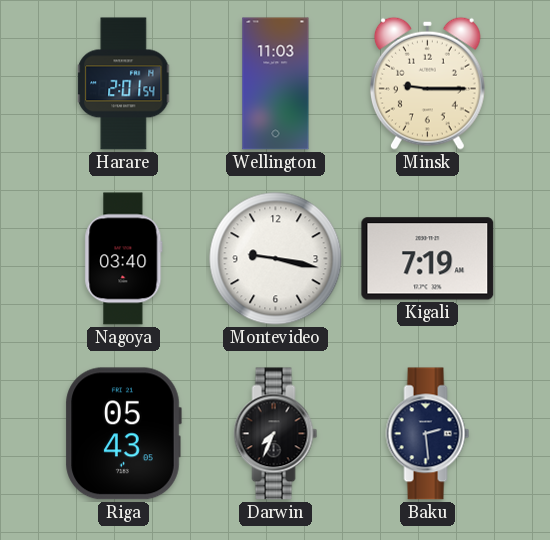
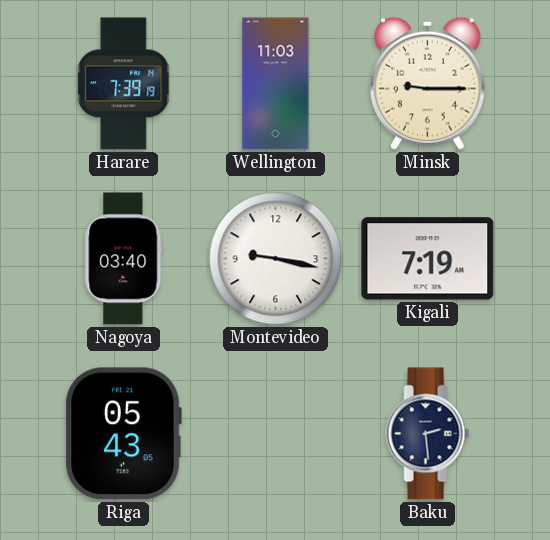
Harare: 2:01 -> 7:39 (124, 84)
Darwin: 7:34 -> none (276, 434)
